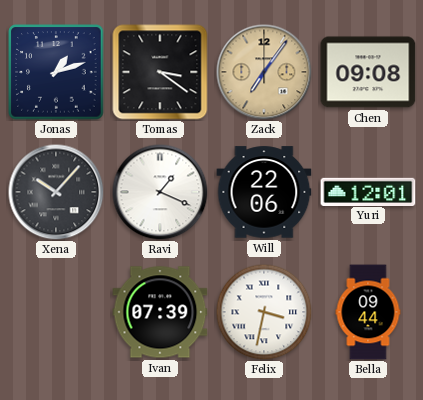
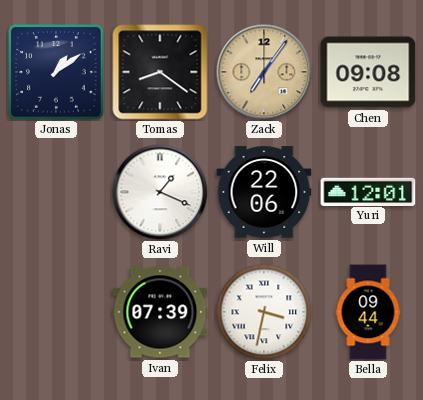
Jonas: 1:12 -> 1:09 (56, 72)
Tomas: 3:21 -> 8:21 (160, 72)
Xena: 10:07 -> none (56, 192)
